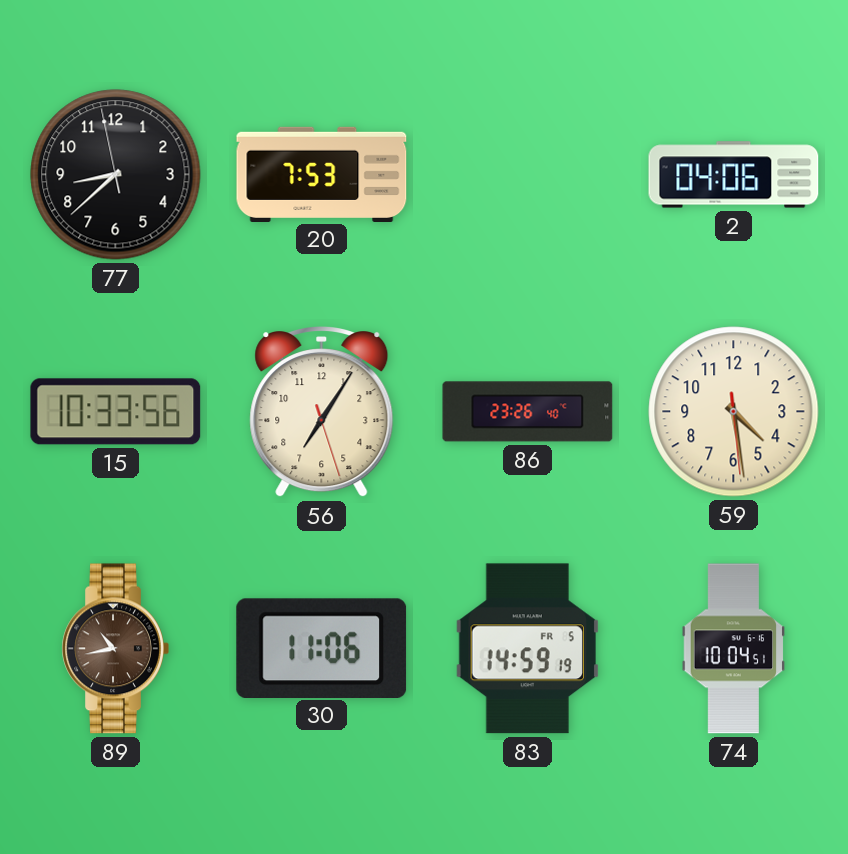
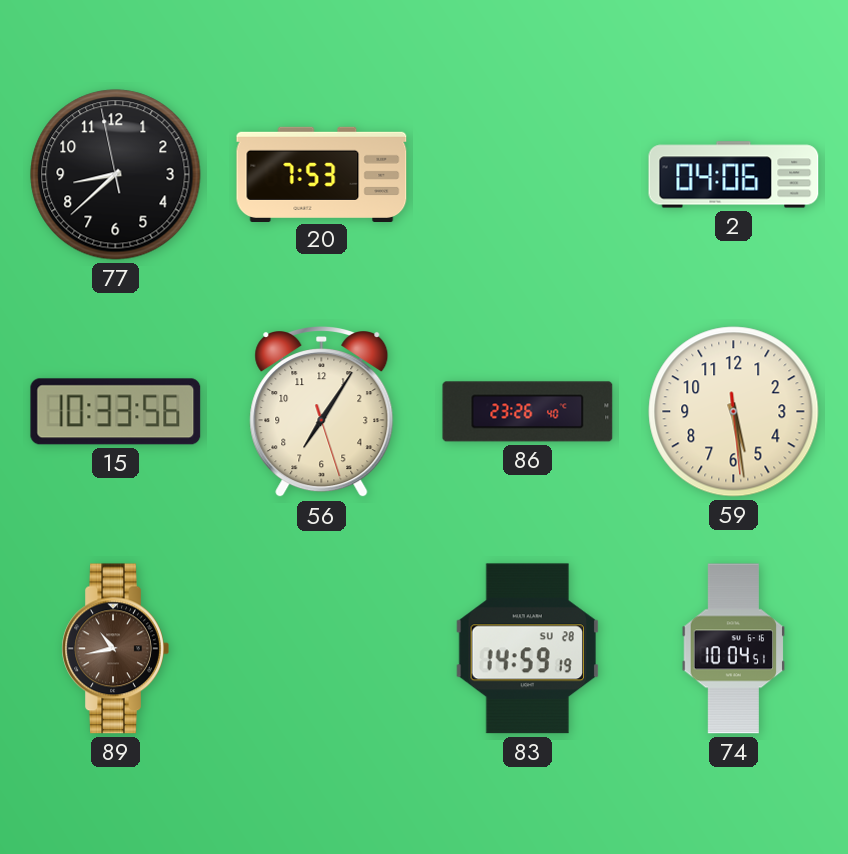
59: 4:28 -> 5:28 (734, 412)
30: 11:06 -> none (322, 648)
83 date: FR 5 -> SU 28 (527, 649)
